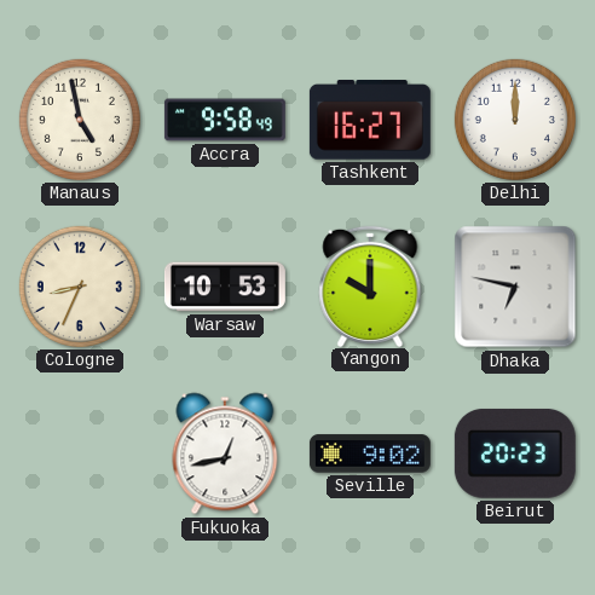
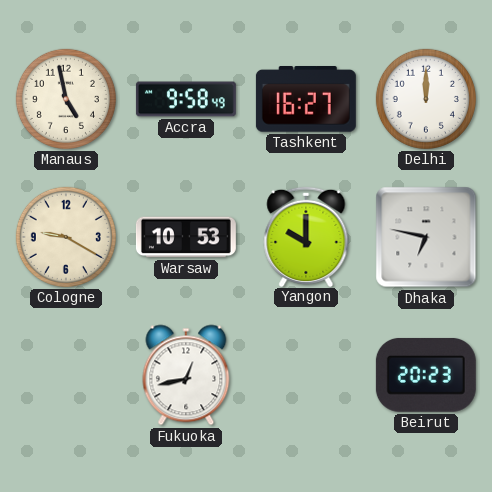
Cologne: 8:34 -> 9:20 (66, 237)
Seville: 9:02 -> none (370, 454)
